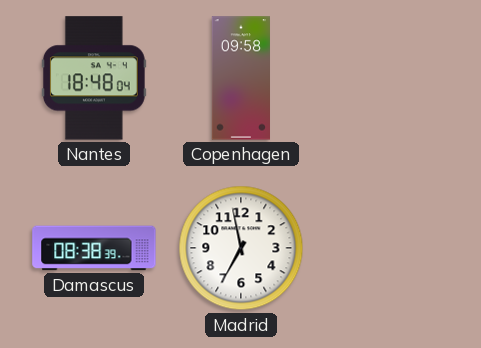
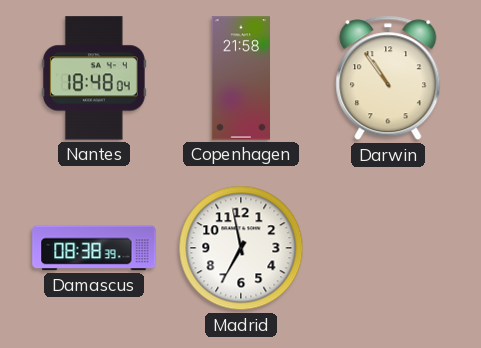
Copenhagen: 09:58 -> 21:58 (240, 78)
Darwin: none -> 10:54 (388, 78)
